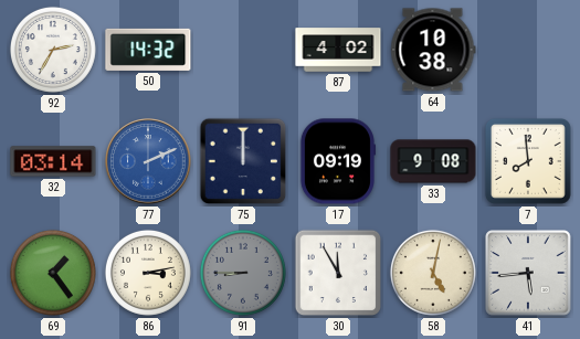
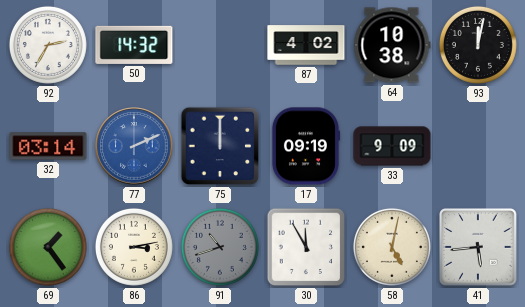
93: none -> 12:02 (478, 45)
33: 9:08 -> 9:09 (392, 146)
7: 7:59 -> none (528, 161)
91: 8:45 -> 10:42 (220, 247)
